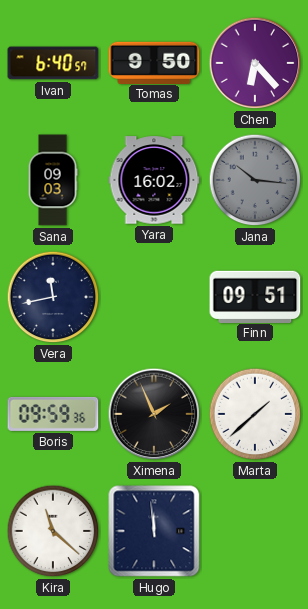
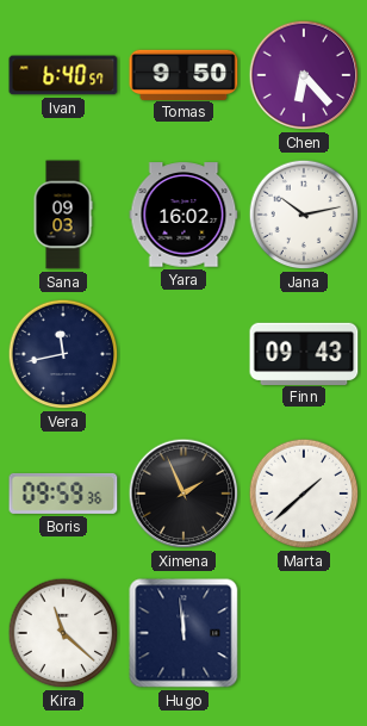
Jana: 10:16 -> 10:13 (304, 215)
Jana dial: grey -> white (304, 215)
Finn: 09:51 -> 09:43 (304, 353)
